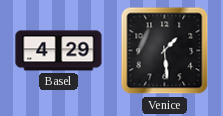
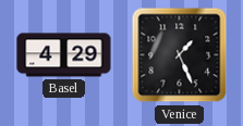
Venice: 1:29 -> 1:26 (180, 55)
